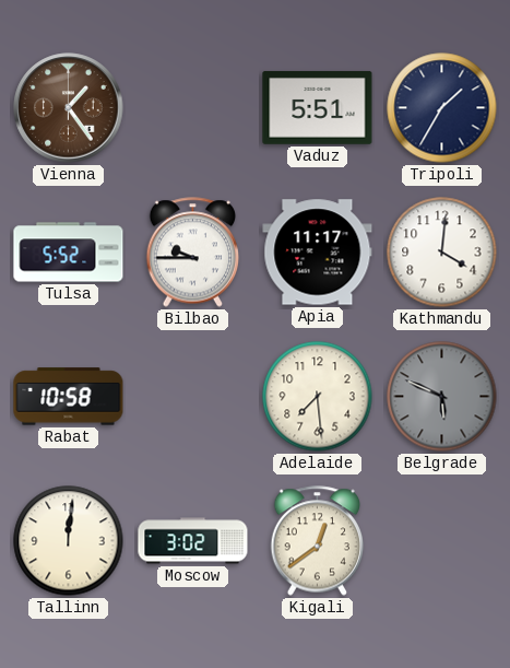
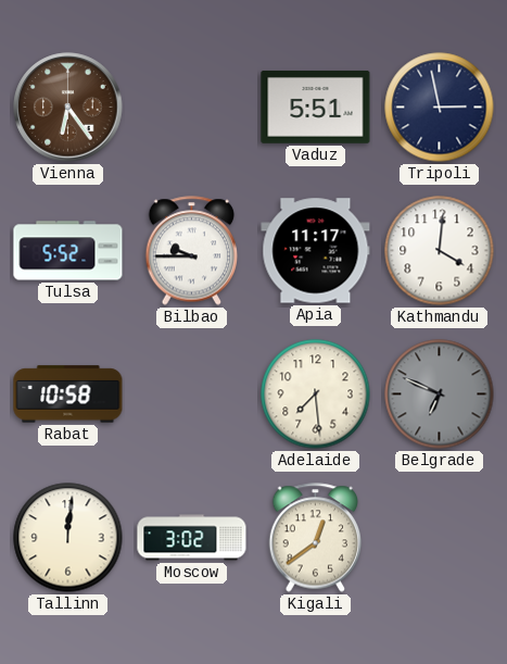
Vienna: 1:24 -> 6:24 (68, 108)
Tripoli: 1:35 -> 2:58 (440, 108)
Belgrade: 5:49 -> 6:49 (440, 394)
